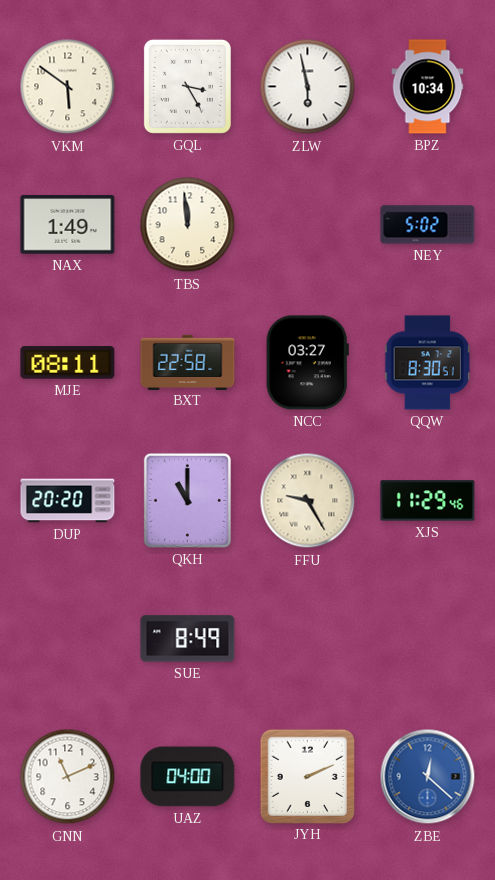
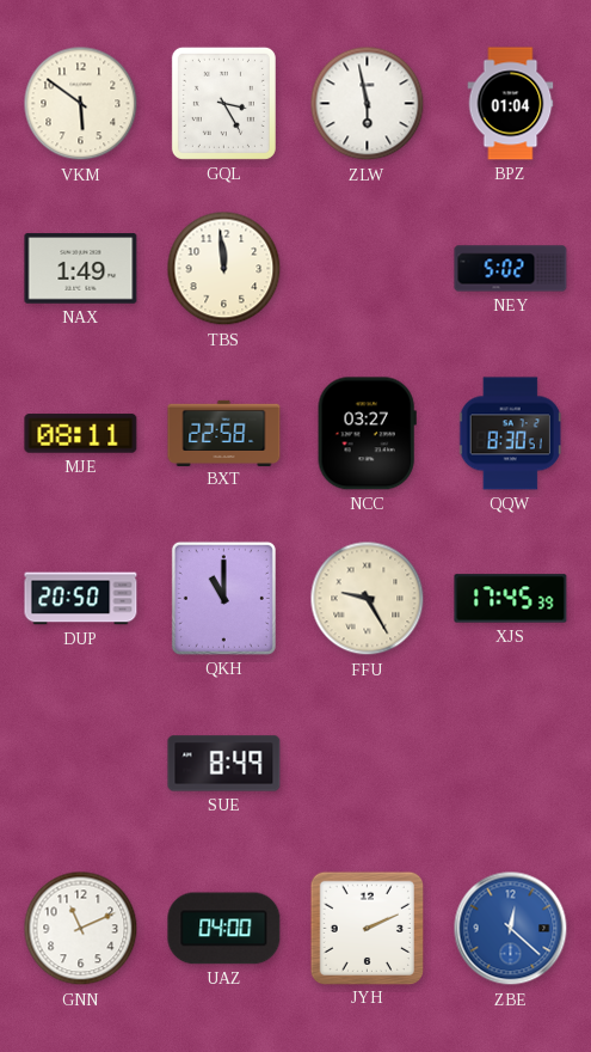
BPZ: 10:34 -> 01:04 (511, 104)
DUP: 20:20 -> 20:50 (81, 599)
XJS: 11:29 -> 17:45 (511, 599)
